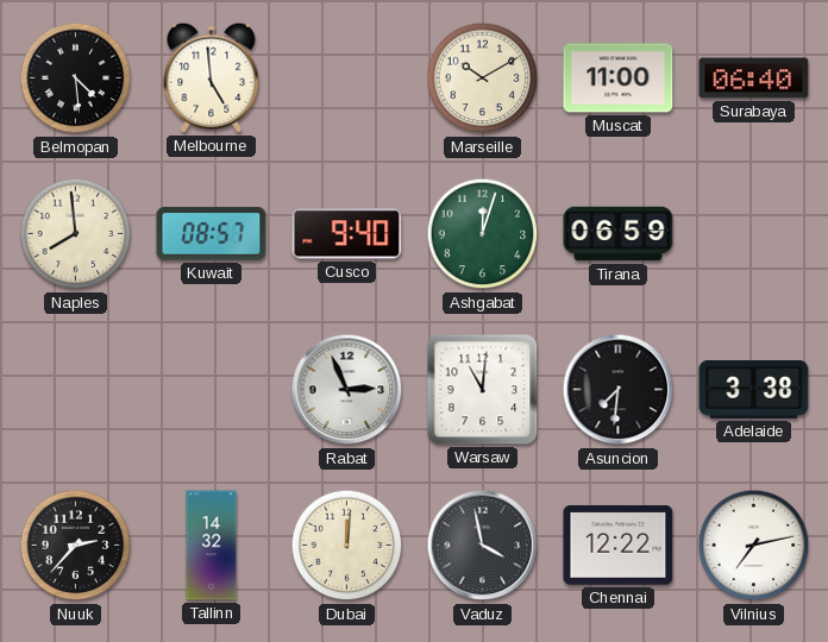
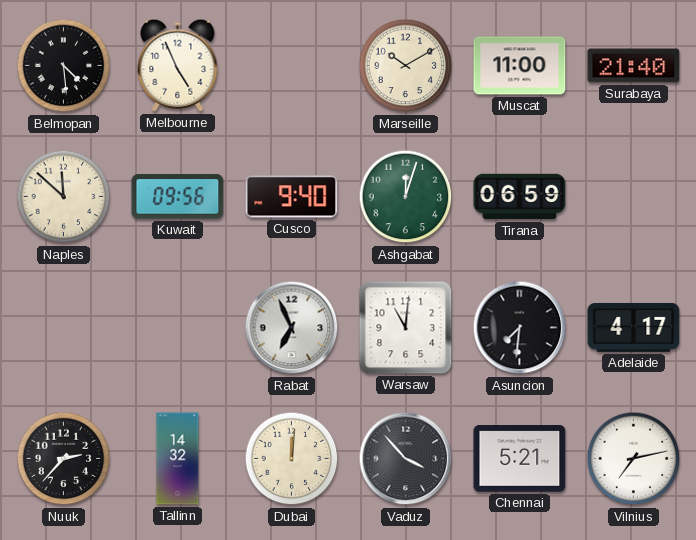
Melbourne: 4:59 -> 4:56 (178, 65)
Surabaya: 06:40 -> 21:40 (634, 66)
Naples: 7:59 -> 11:52 (64, 197)
Kuwait: 08:57 -> 09:56 (178, 197)
Rabat: 2:56 -> 6:56 (292, 328)
Adelaide: 3:38 -> 4:17 (634, 327)
Vaduz: 3:58 -> 3:53 (406, 459)
Chennai: 12:22 -> 5:21 (520, 459)
